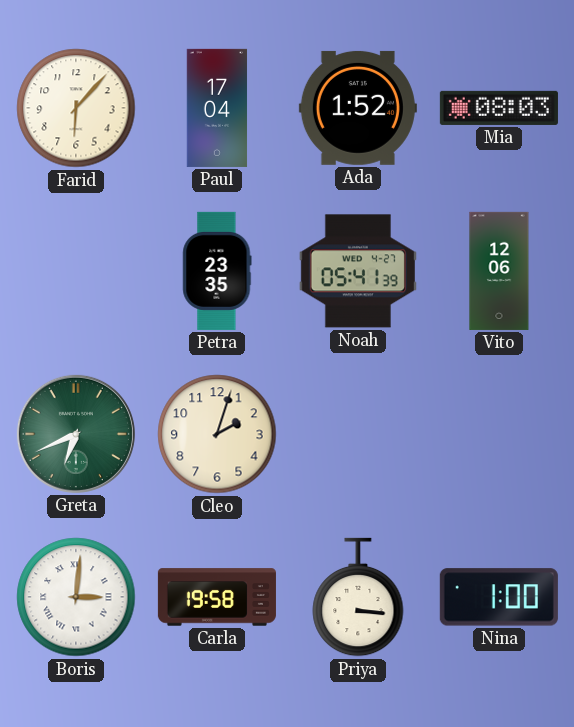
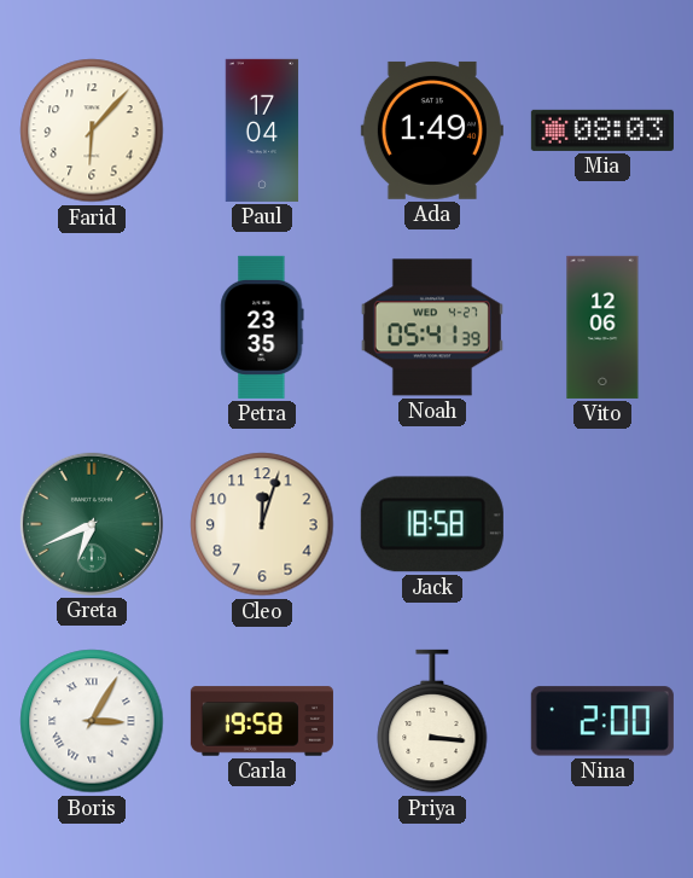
Ada: 1:52 -> 1:49 (432, 130)
Cleo: 2:03 -> 12:03 (262, 524)
Jack: none -> 18:58 (432, 524)
Boris: 3:01 -> 3:05 (92, 721)
Nina: 1:00 -> 2:00 (602, 721)
